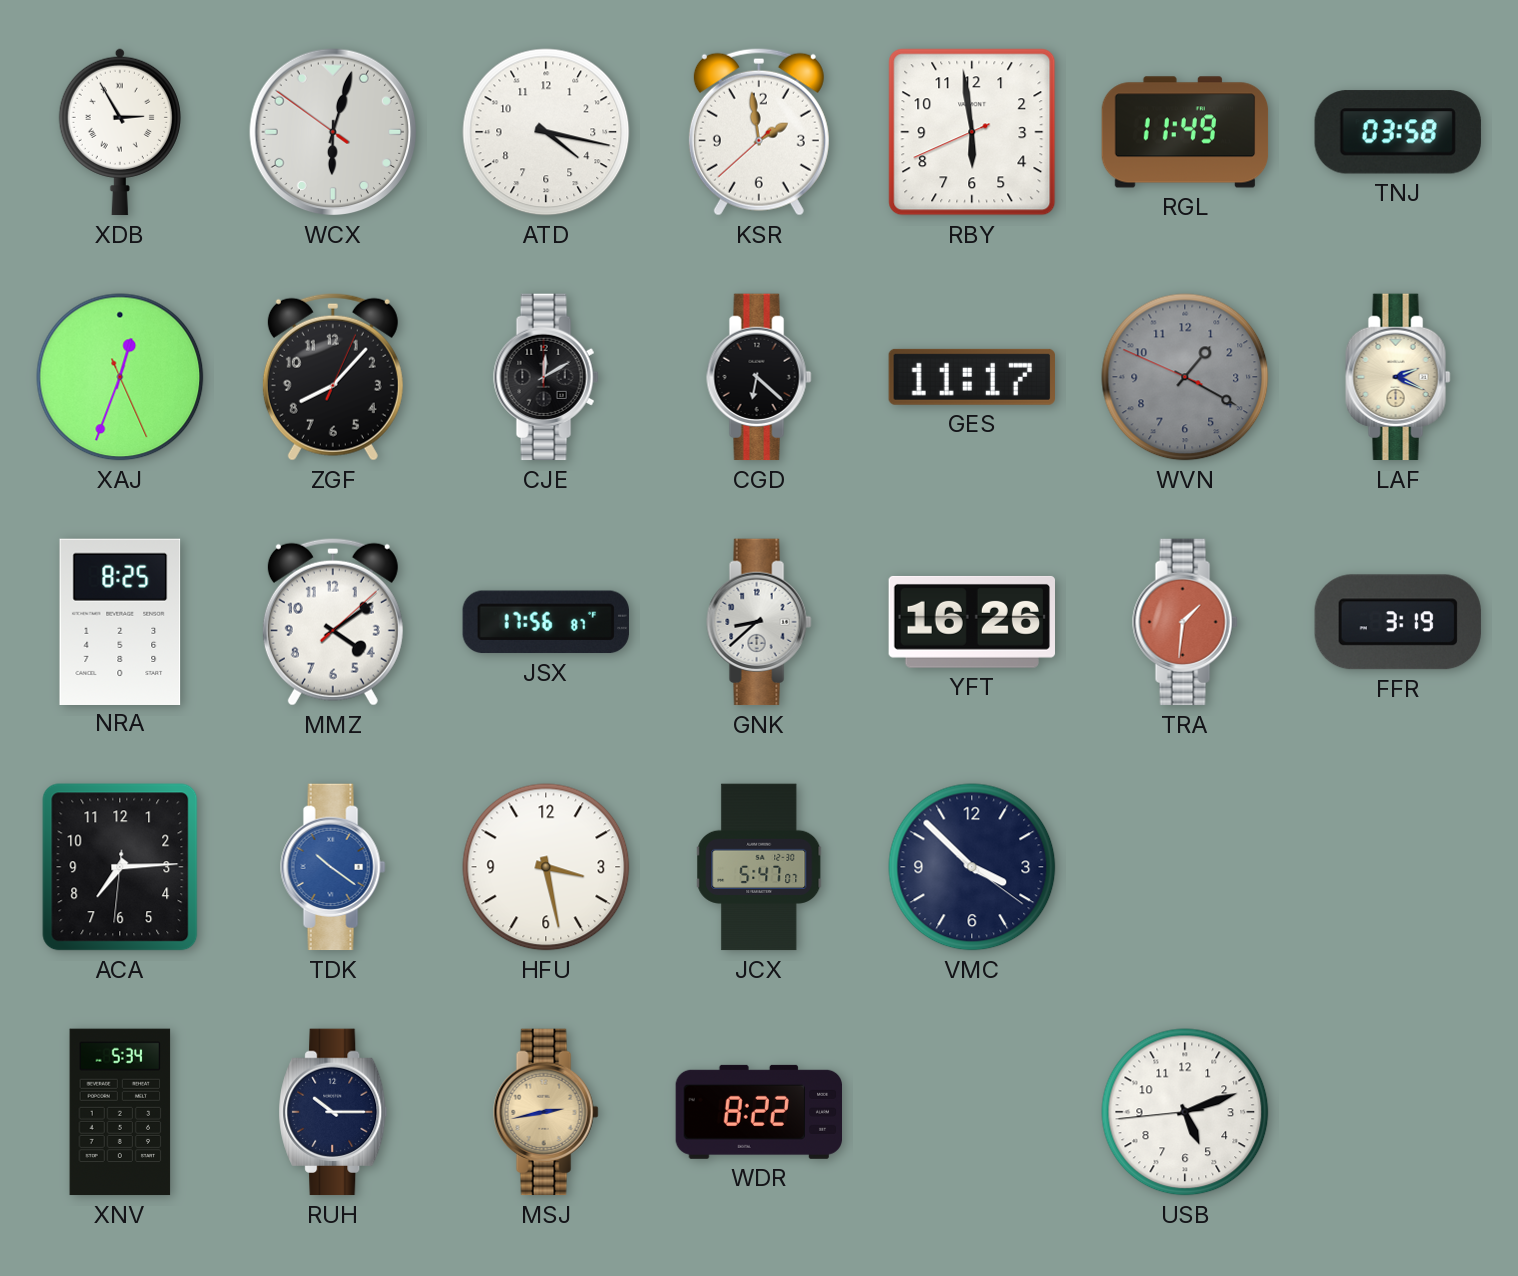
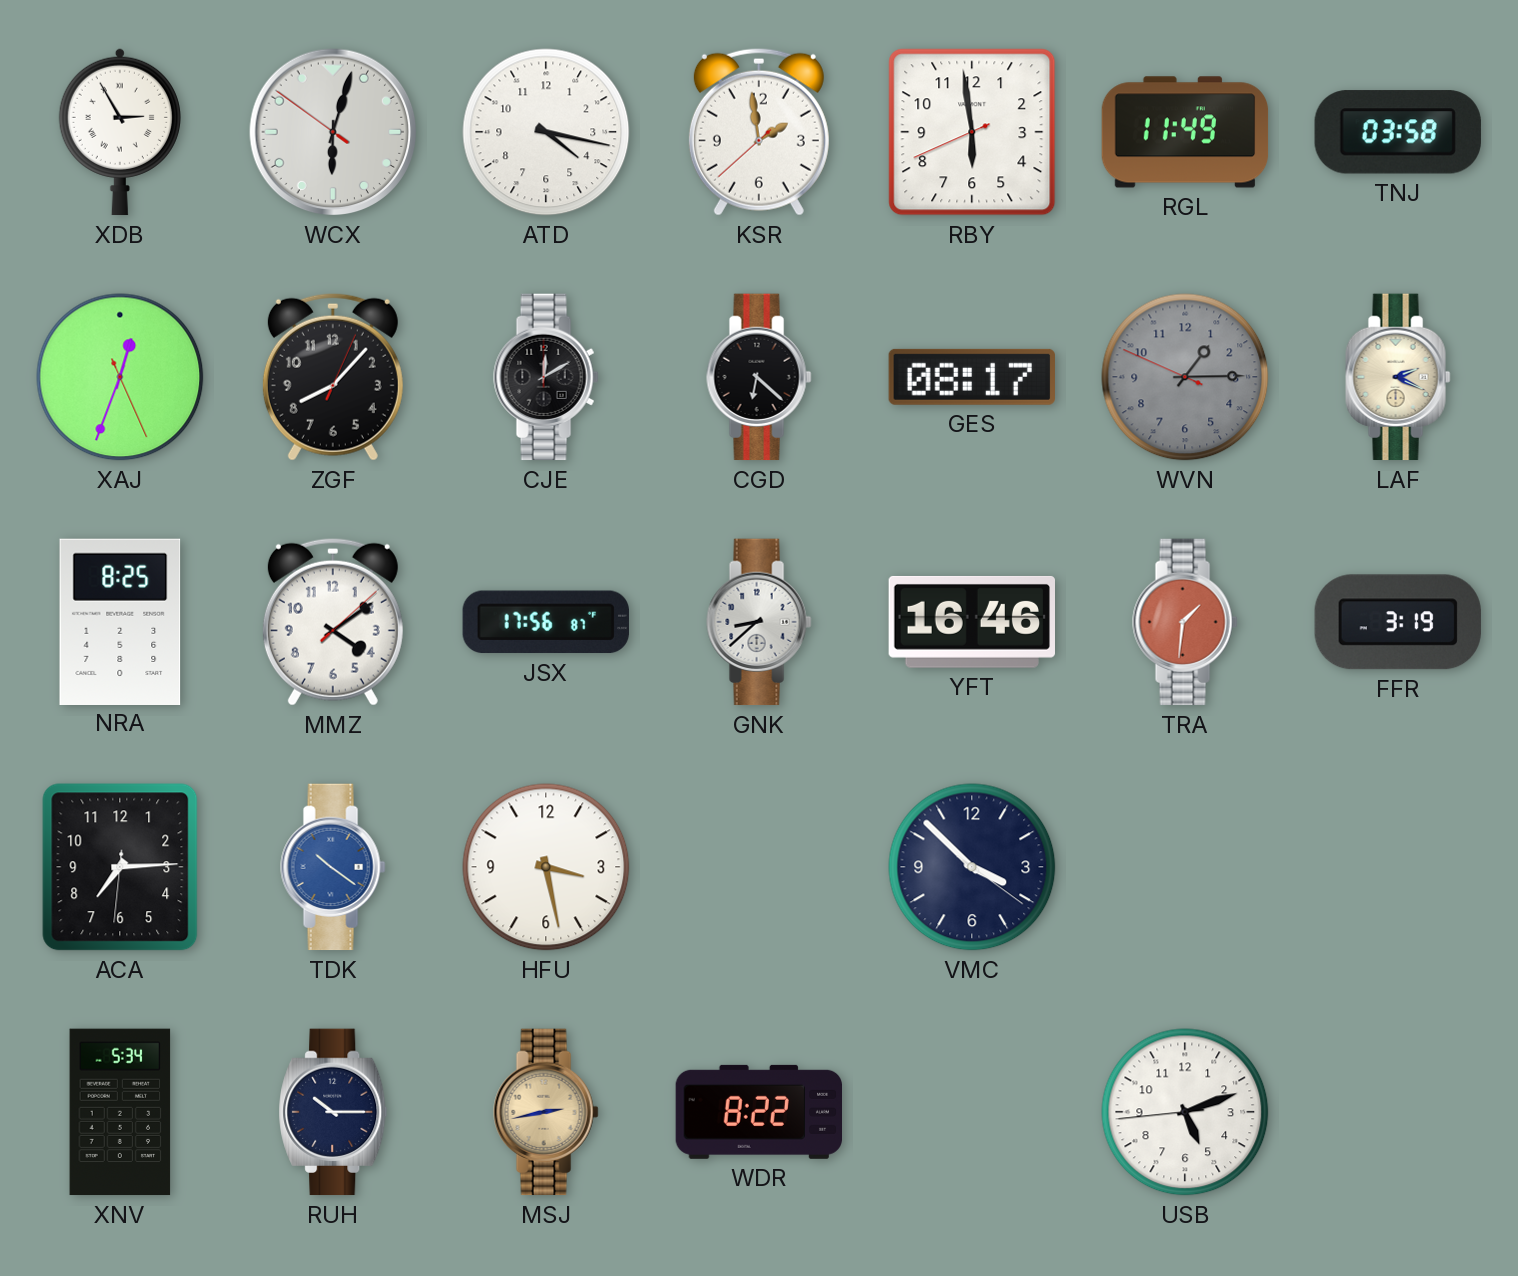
GES: 11:17 -> 08:17 (972, 377)
WVN: 1:19 -> 1:14 (1185, 377)
YFT: 16:26 -> 16:46 (971, 622)
JCX: 5:47 -> none (760, 867)
